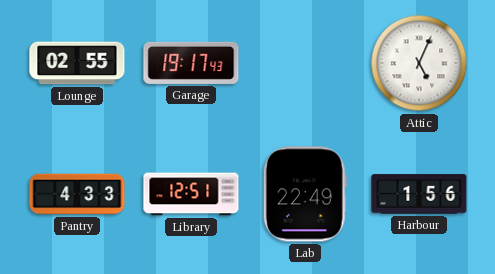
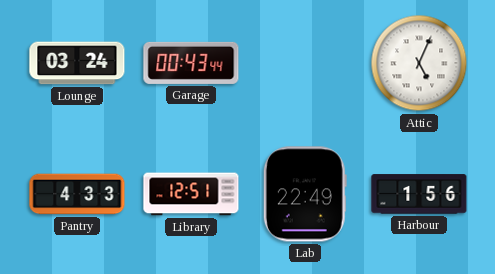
Lounge: 02:55 -> 03:24 (77, 63)
Garage: 19:17 -> 00:43 (191, 63)
